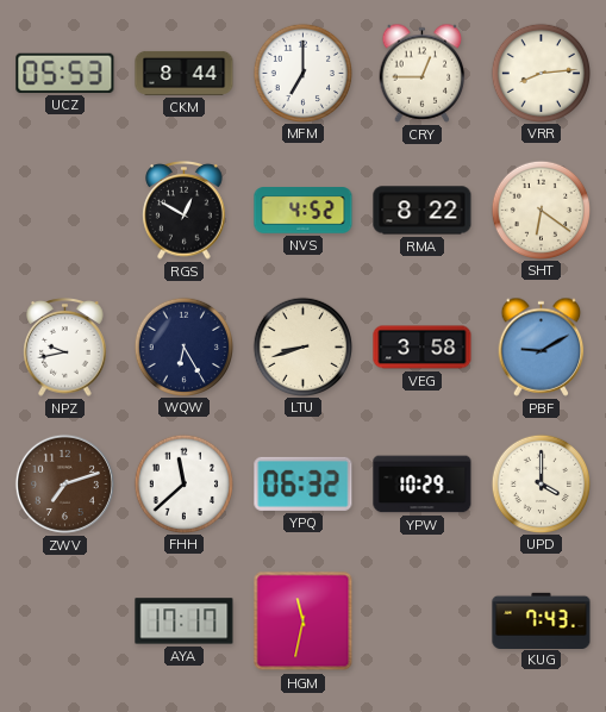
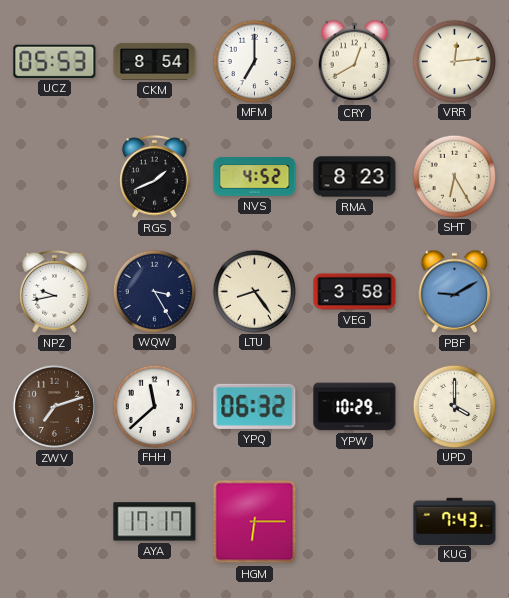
CKM: 8:44 -> 8:54 (155, 61)
CRY: 12:45 -> 12:40 (355, 61)
VRR: 8:14 -> 12:14 (454, 61)
RGS: 12:50 -> 1:41 (155, 177)
RMA: 8:22 -> 8:23 (355, 177)
SHT: 6:21 -> 6:25 (454, 176)
WQW: 6:25 -> 3:25 (154, 291)
LTU: 8:42 -> 8:24 (254, 291)
HGM: 11:32 -> 6:15 (255, 522)
